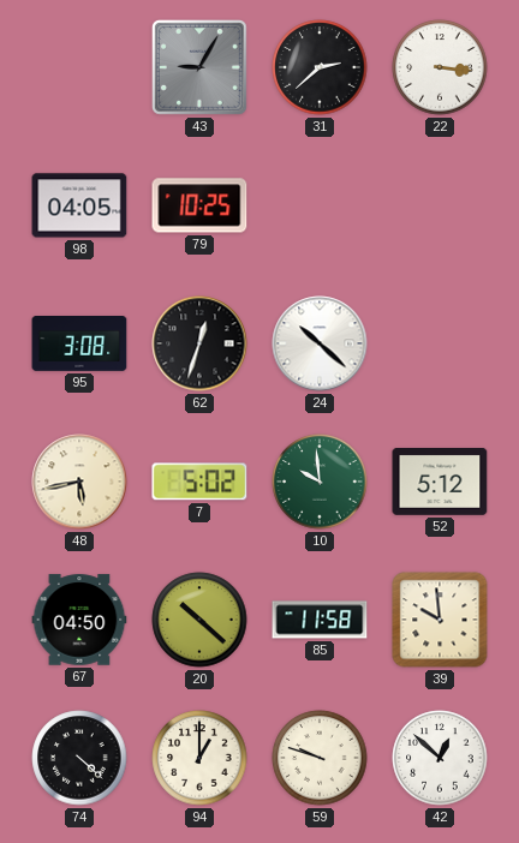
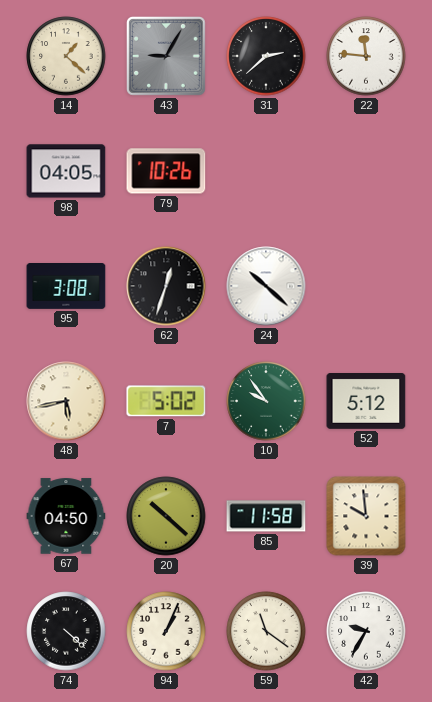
14: none -> 1:22 (66, 56)
22: 3:16 -> 11:46 (366, 56)
79: 10:25 -> 10:26 (166, 171)
10: 9:59 -> 9:54 (266, 401)
94: 1:00 -> 1:04 (166, 631)
59: 9:48 -> 11:21 (266, 631)
42: 12:52 -> 9:35 (366, 631)
